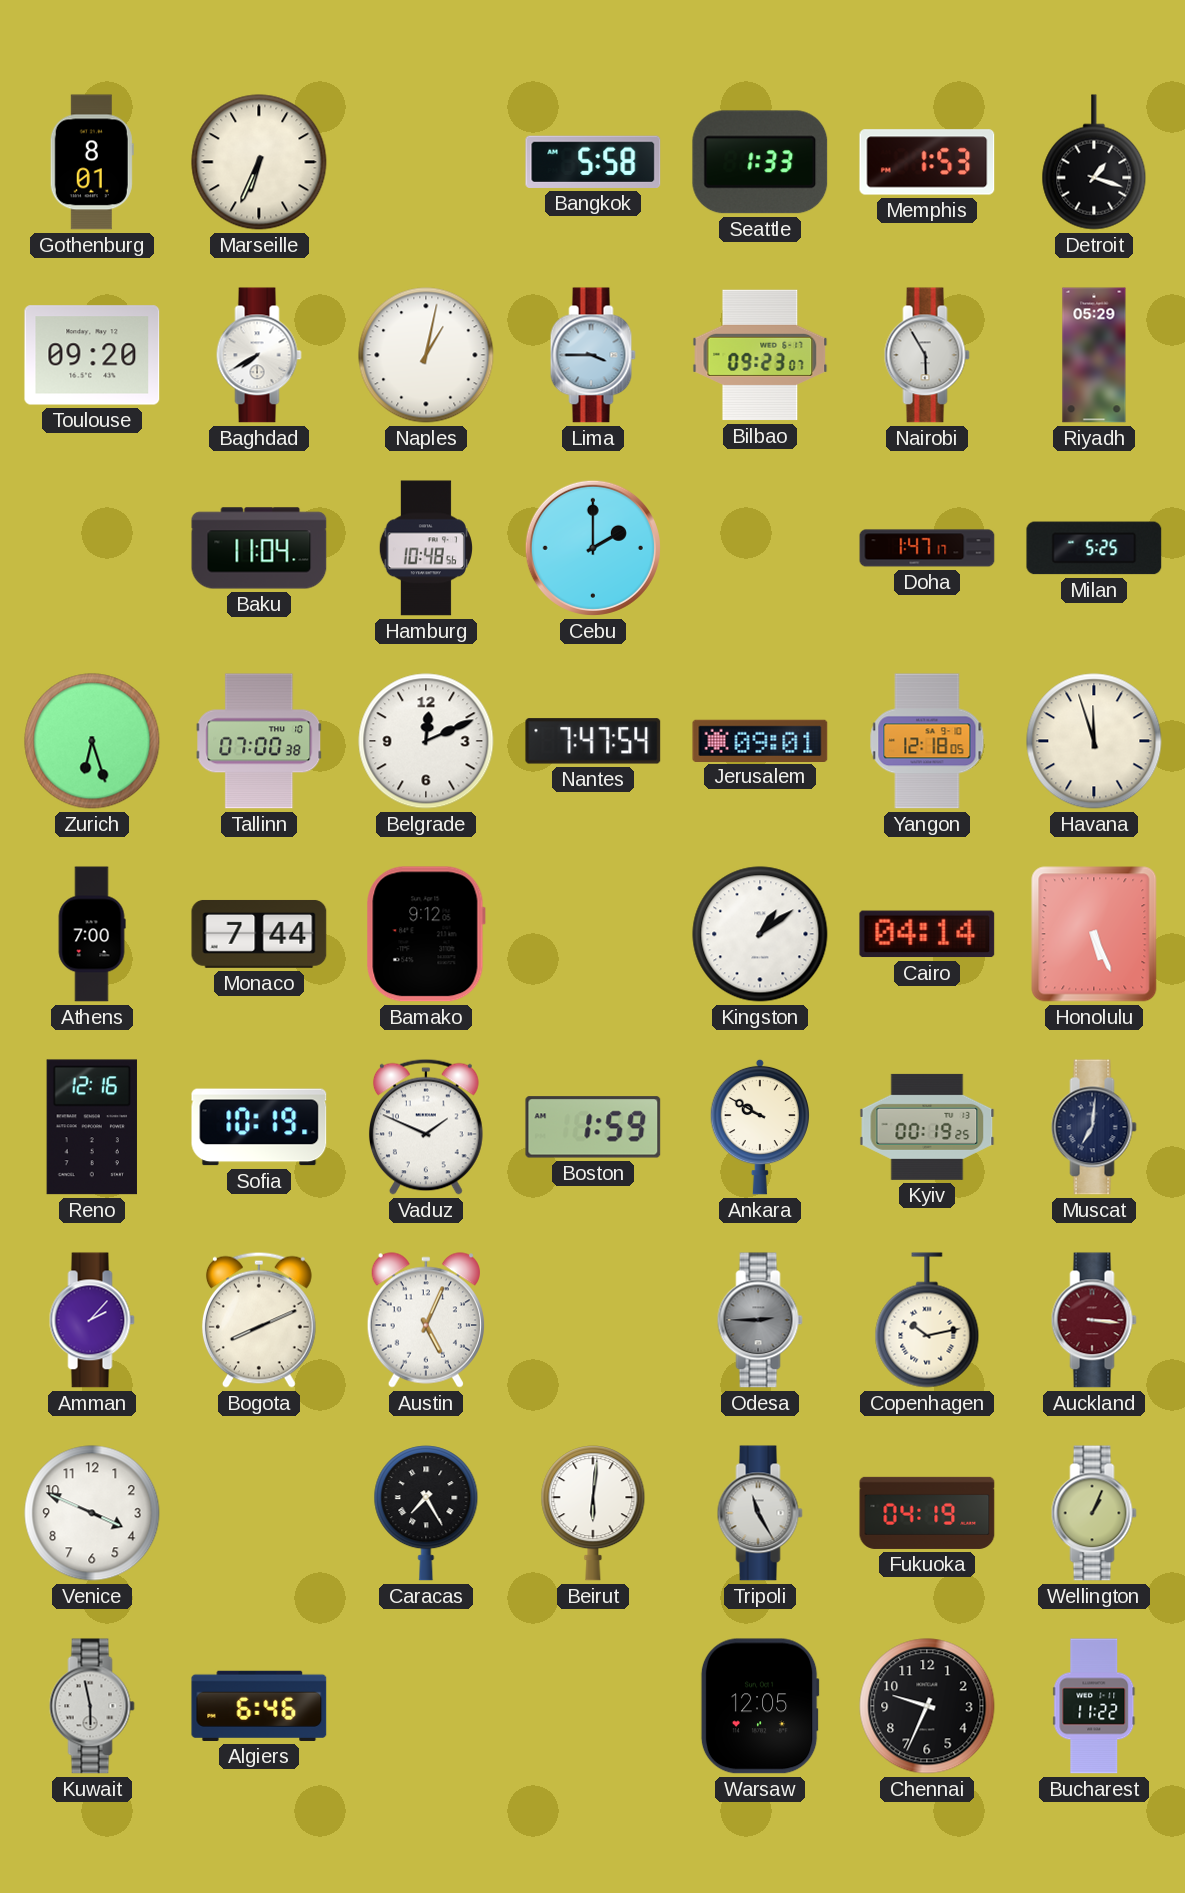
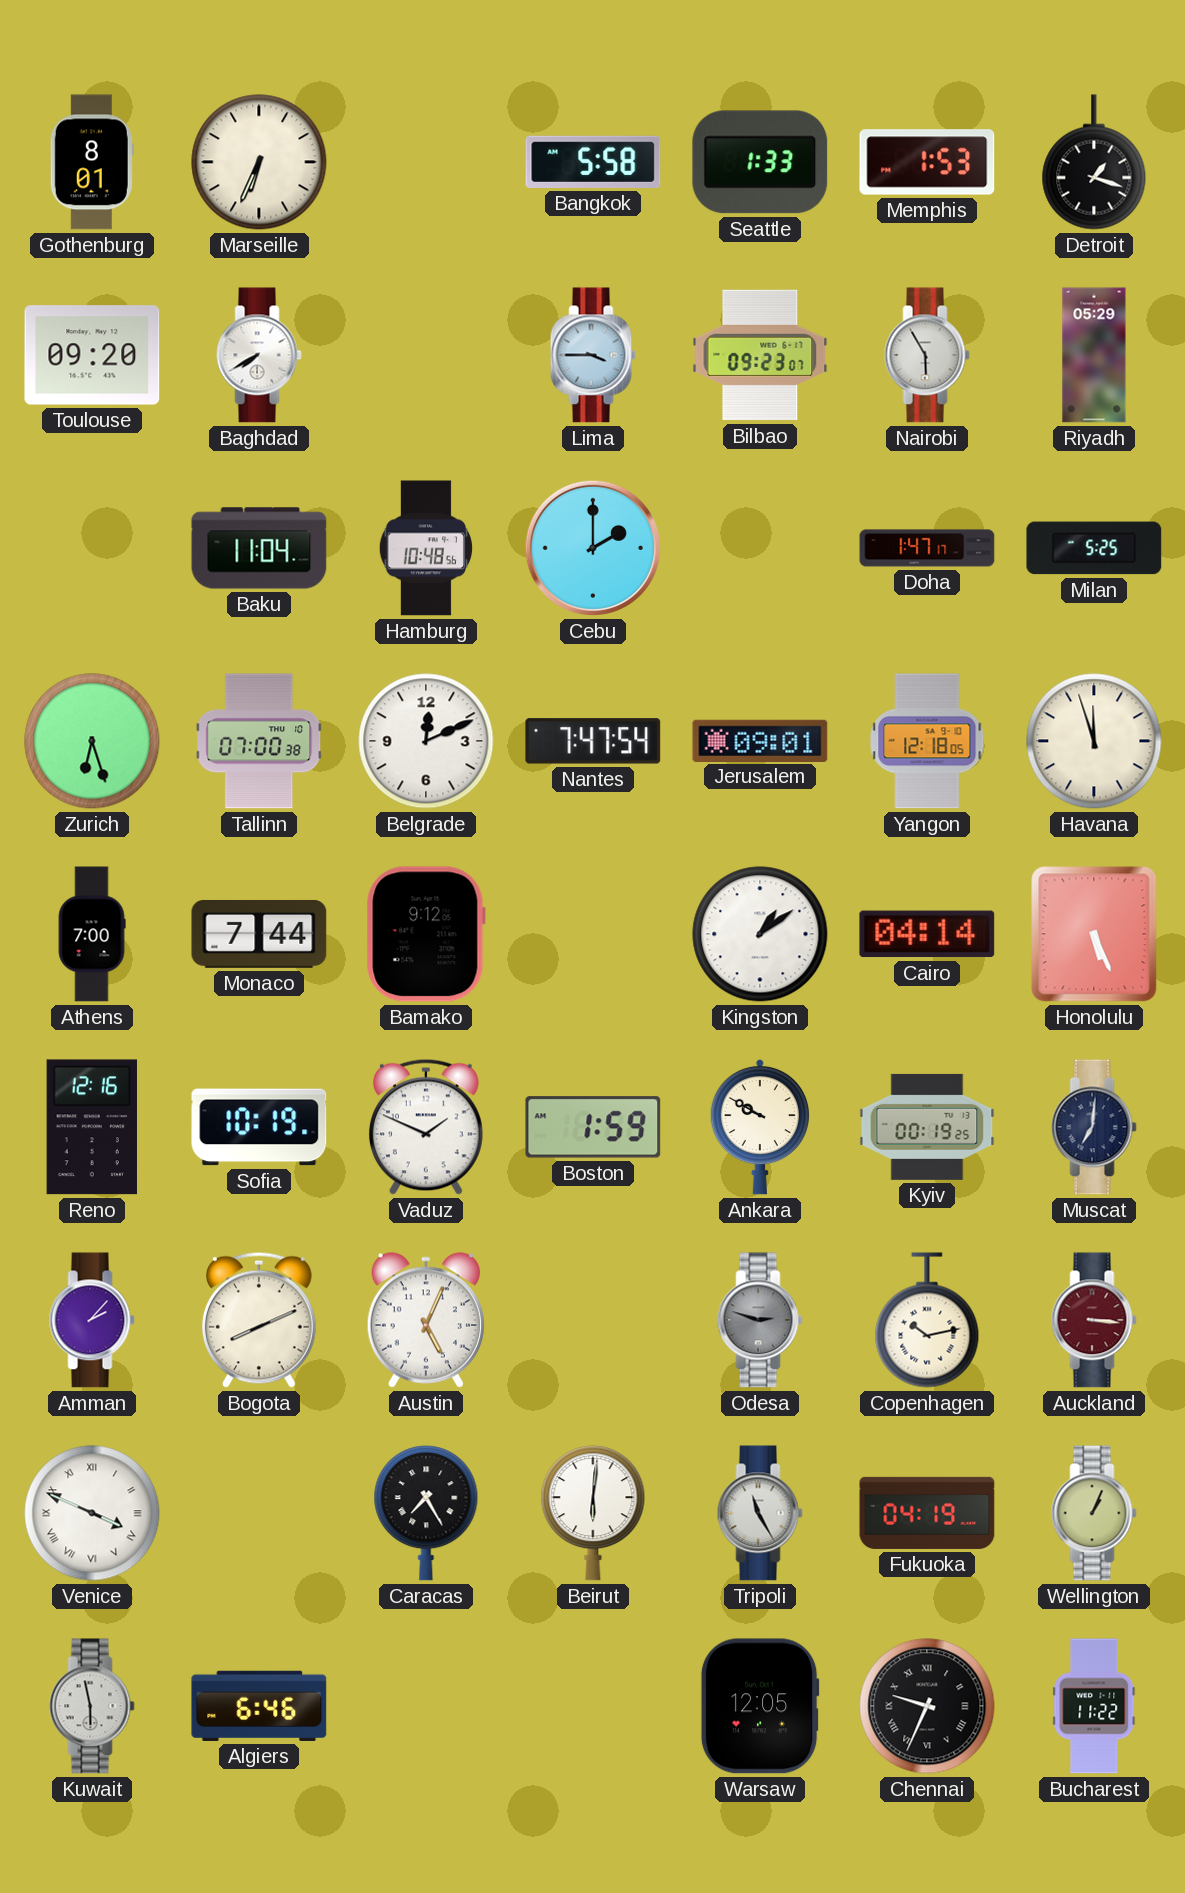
Naples: 1:02 -> none (426, 355)
Odesa: 2:45 -> 2:48 (760, 1320)
Venice numerals: Arabic -> Roman (92, 1513)
Chennai numerals: Arabic -> Roman (927, 1706)
